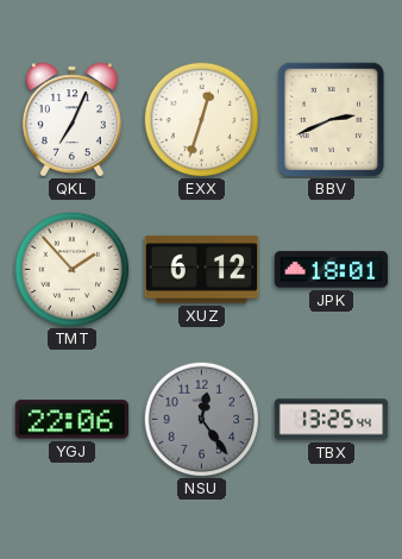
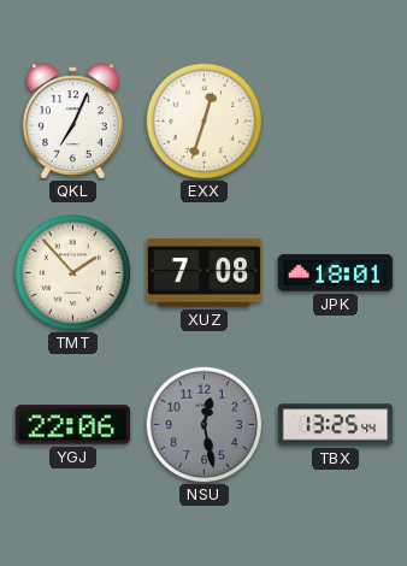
BBV: 2:41 -> none (332, 119)
XUZ: 6:12 -> 7:08 (205, 273)
NSU: 12:24 -> 12:28 (203, 424)
